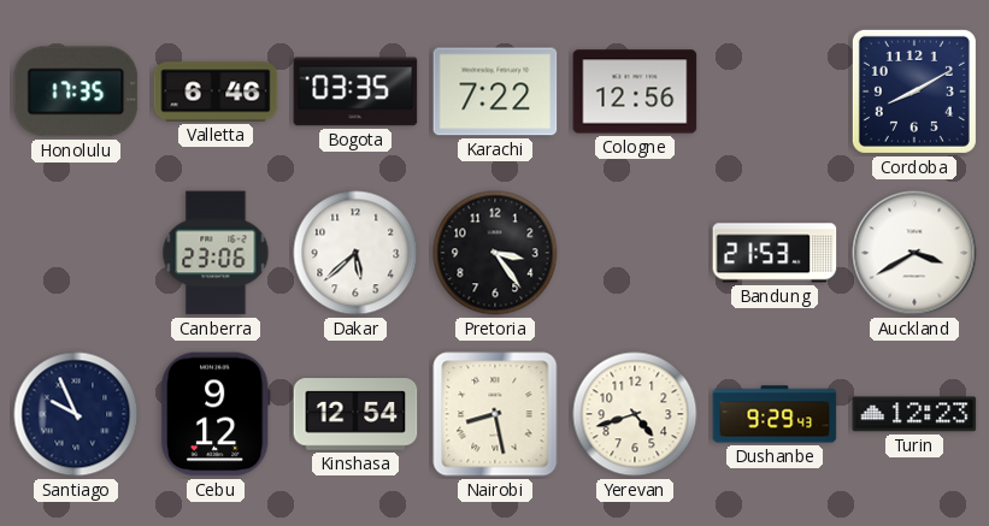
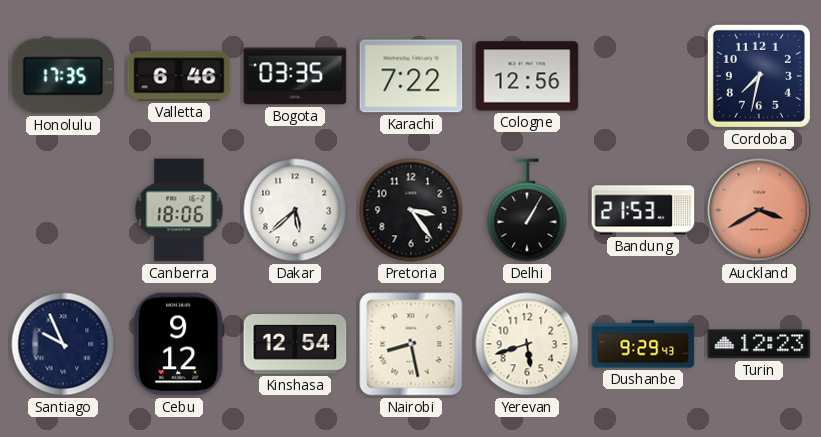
Cordoba: 8:10 -> 7:32 (759, 76)
Canberra: 23:06 -> 18:06 (179, 210)
Delhi: none -> 1:05 (527, 210)
Auckland dial: white -> salmon (759, 210)
Yerevan: 4:42 -> 5:42 (527, 344)
